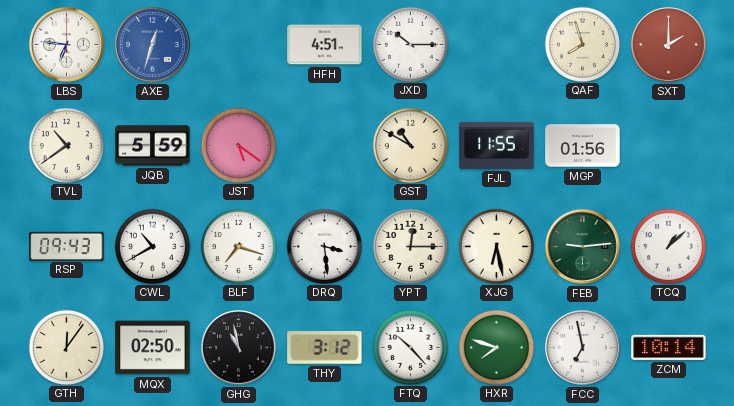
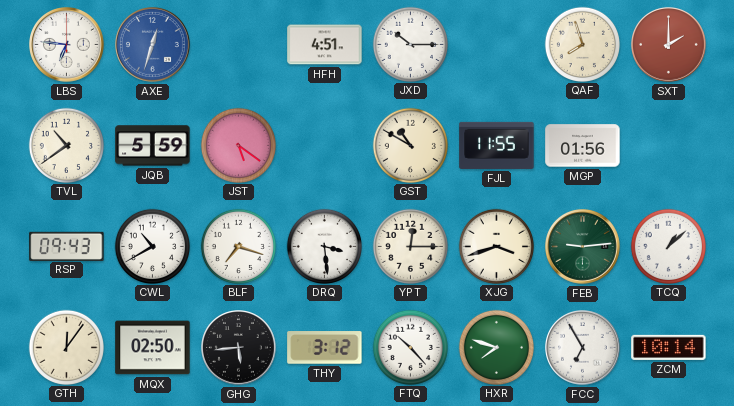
XJG: 6:28 -> 3:42 (496, 246)
GHG: 10:58 -> 5:44 (239, 348)
FCC: 6:58 -> 6:55 (583, 348)
